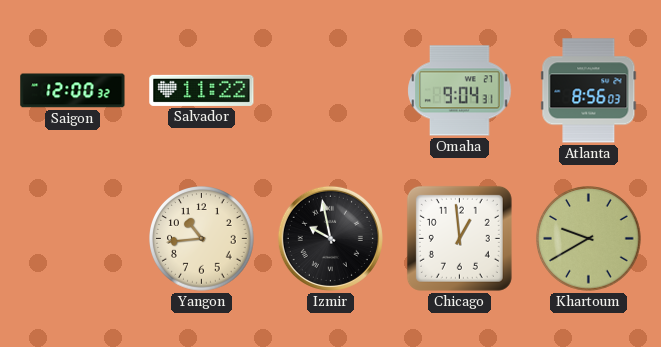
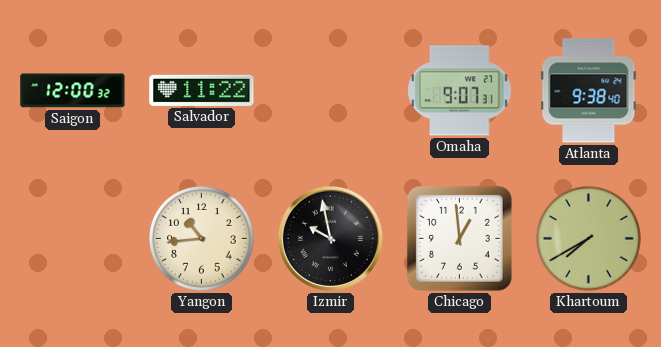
Omaha: 9:04 -> 9:07 (460, 91)
Atlanta: 8:56 -> 9:38 (589, 91)
Khartoum: 9:40 -> 7:40 (589, 239)
